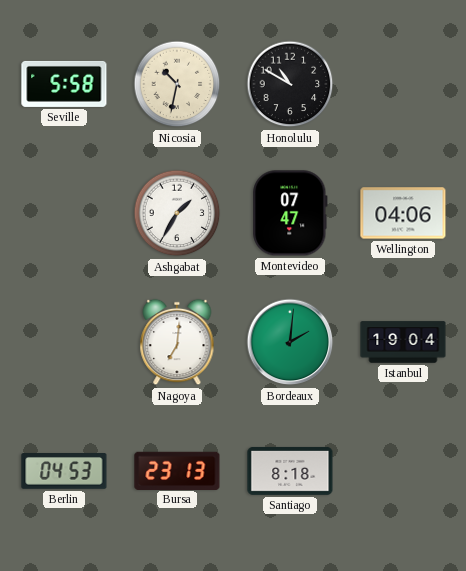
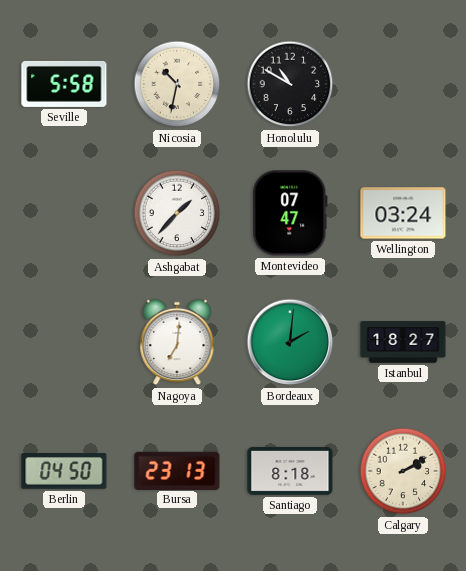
Ashgabat: 1:35 -> 1:37 (177, 213)
Wellington: 04:06 -> 03:24 (403, 213)
Istanbul: 19:04 -> 18:27 (403, 342)
Berlin: 04:53 -> 04:50 (64, 471)
Calgary: none -> 2:10 (403, 471)
